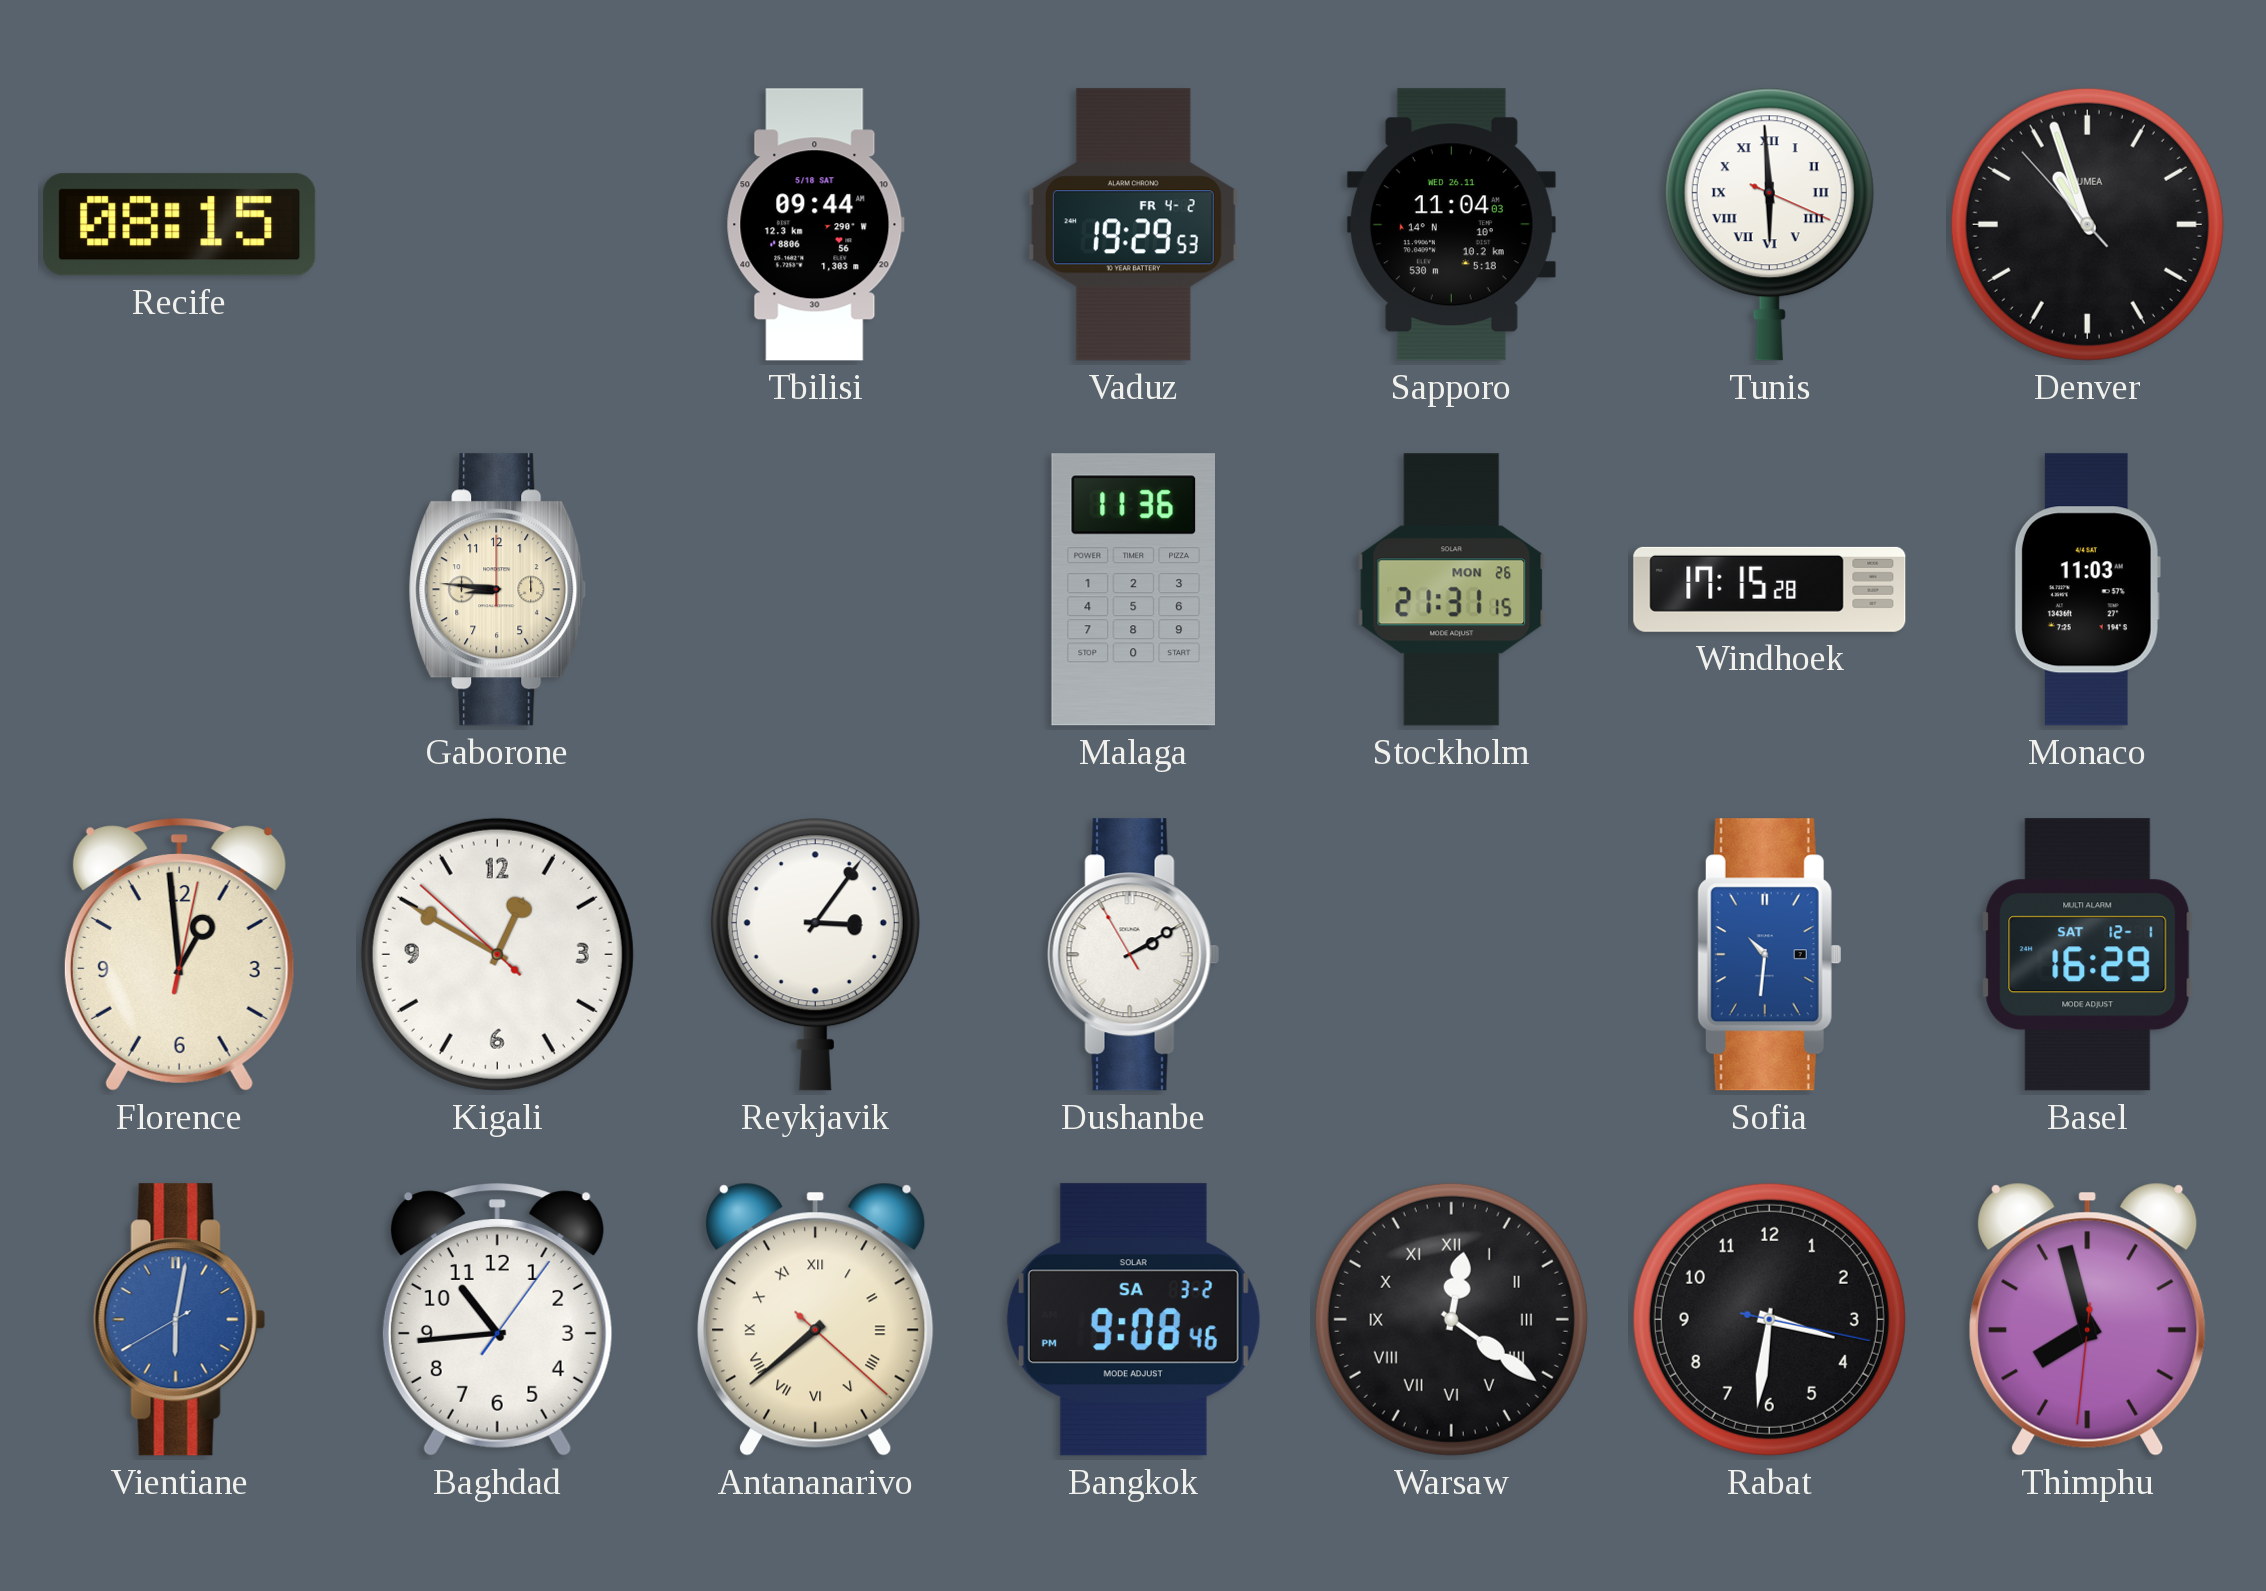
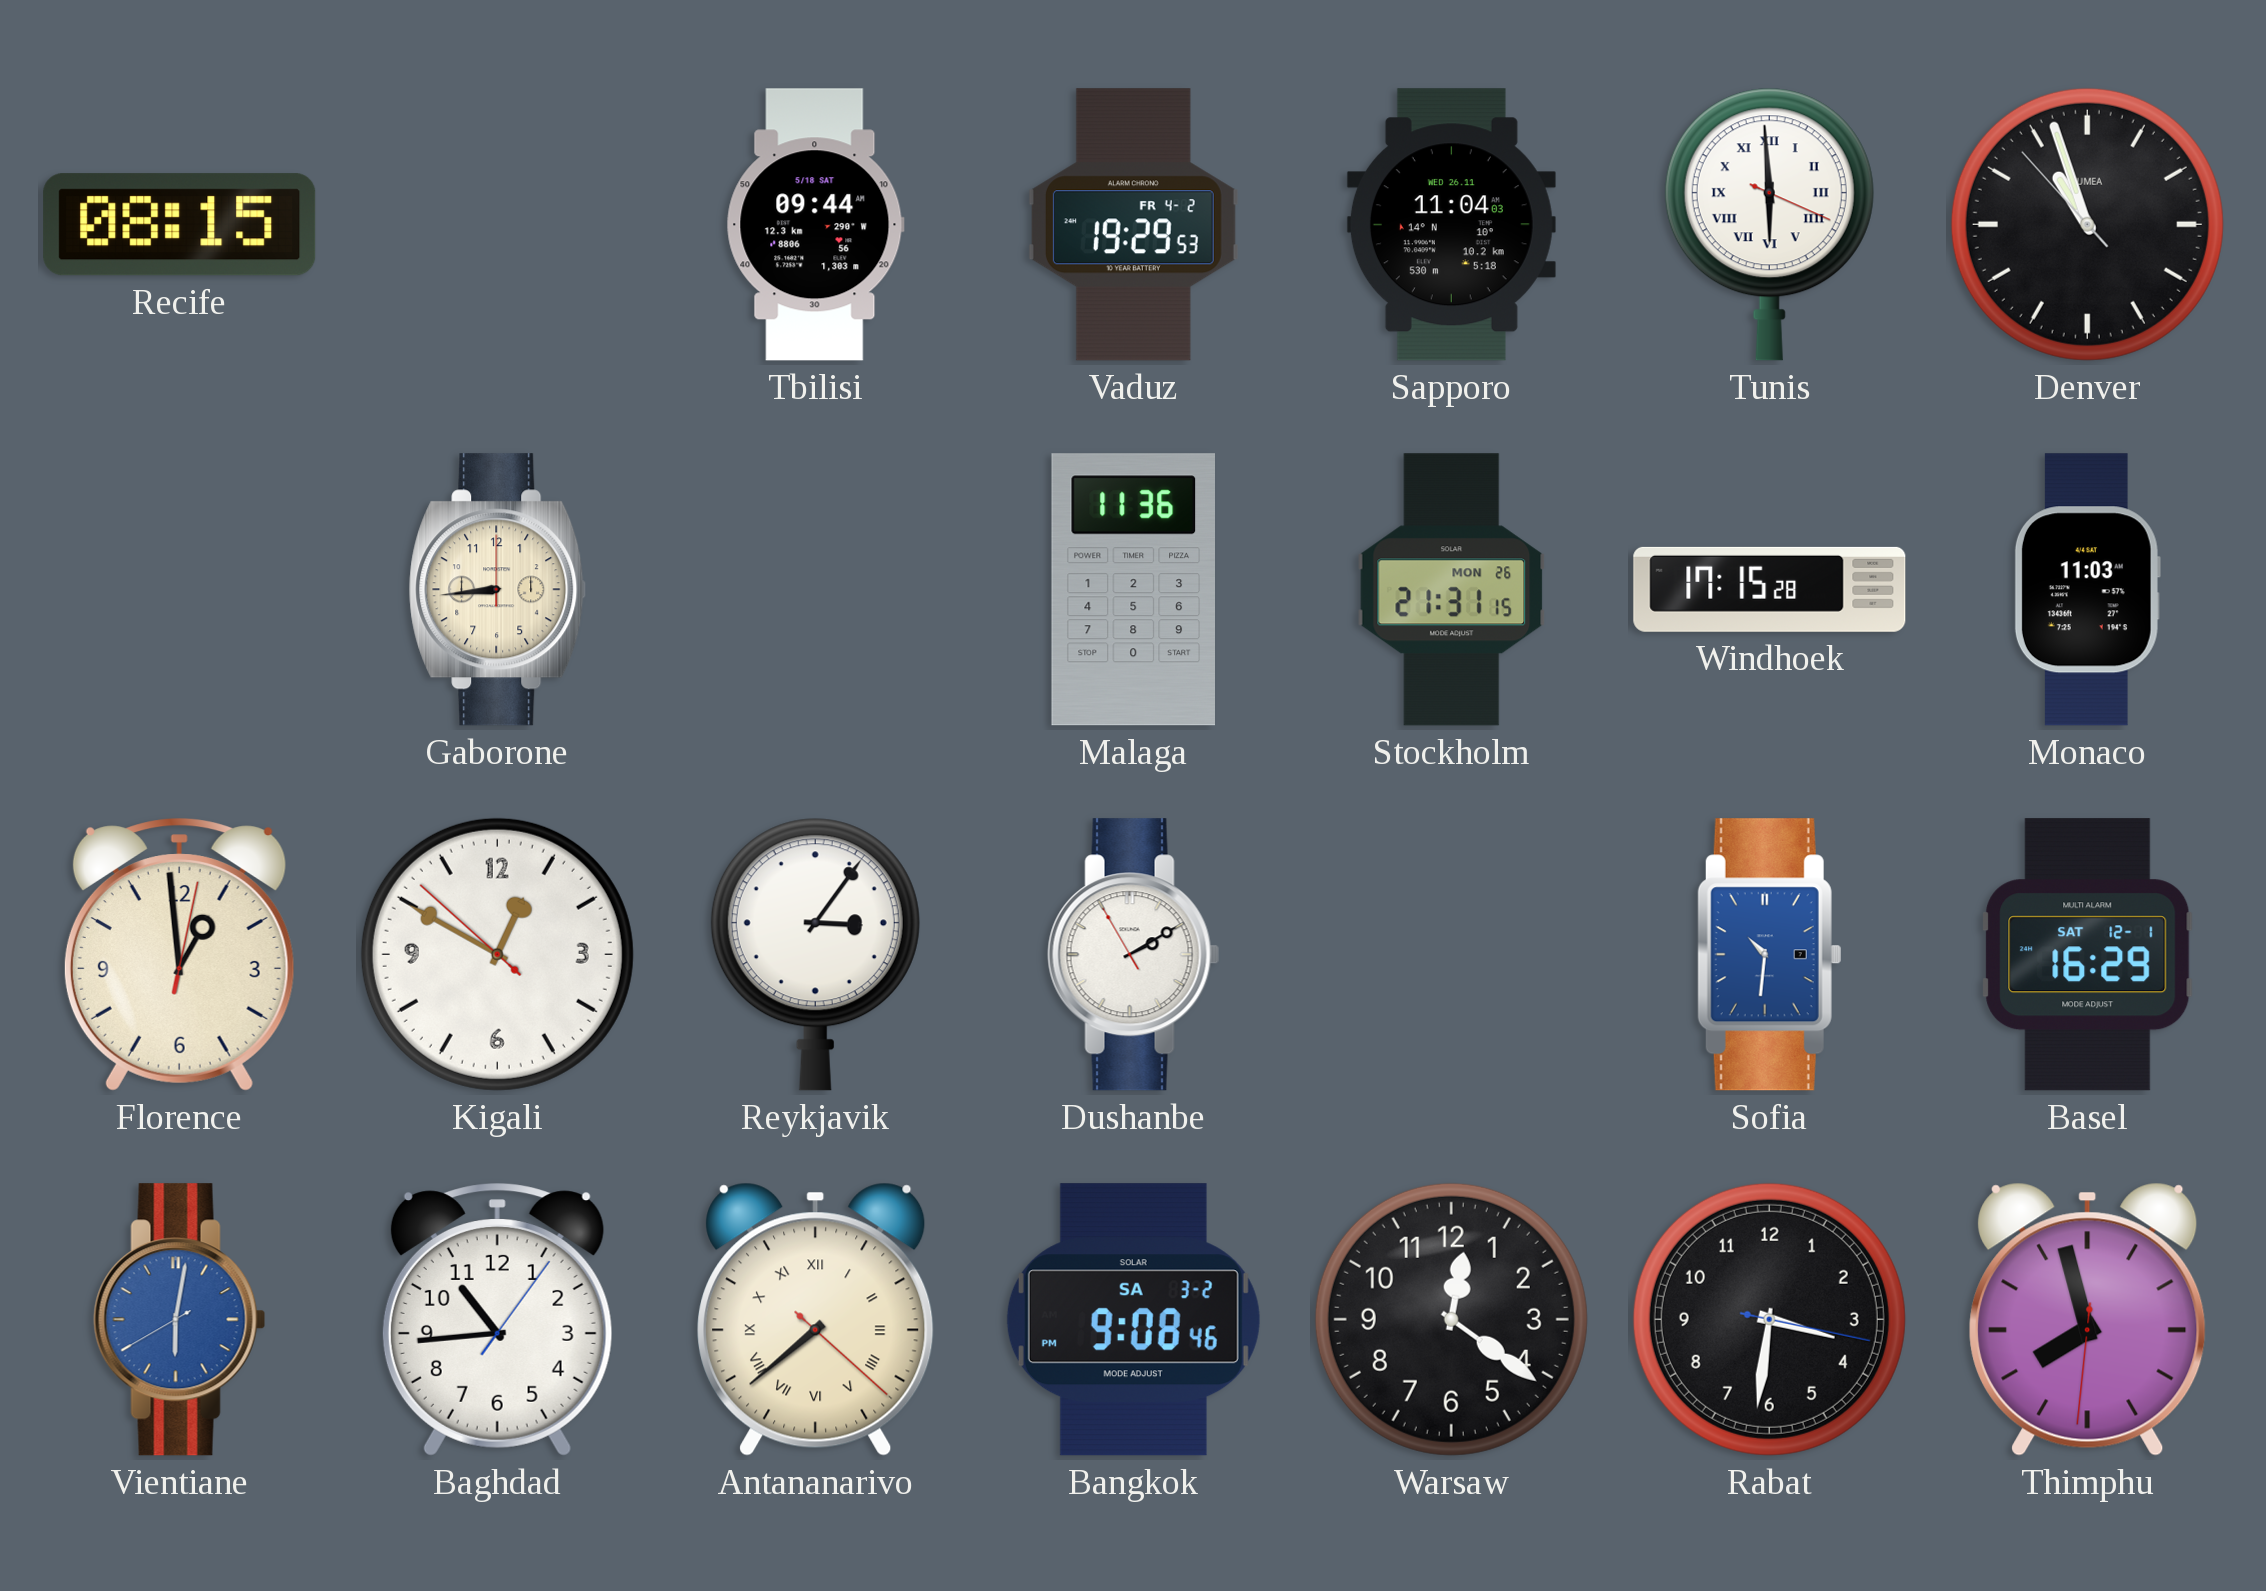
Gaborone: 8:46 -> 8:44 (498, 590)
Warsaw numerals: Roman -> Arabic (1451, 1319)
